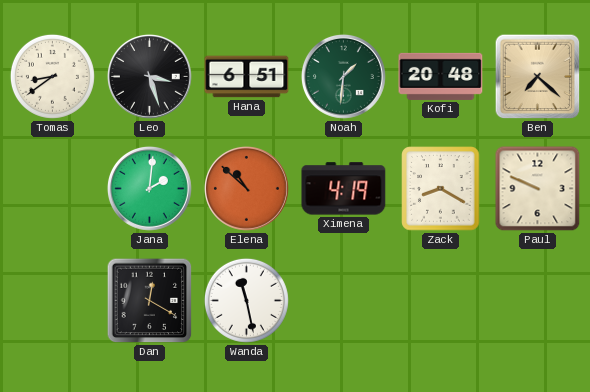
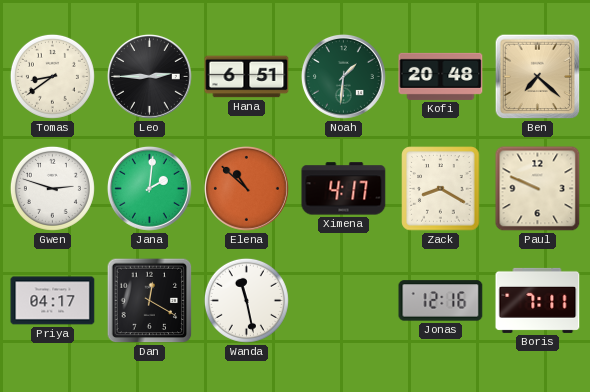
Leo: 3:27 -> 2:45 (149, 76)
Gwen: none -> 2:48 (52, 188)
Ximena: 4:19 -> 4:17 (344, 189)
Priya: none -> 04:17 (53, 301)
Jonas: none -> 12:16 (441, 301)
Boris: none -> 7:11 (538, 300)
